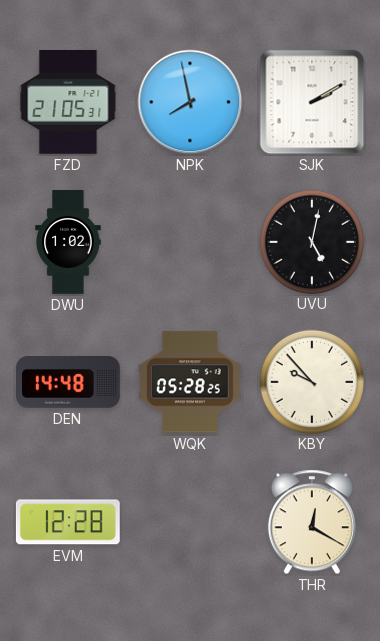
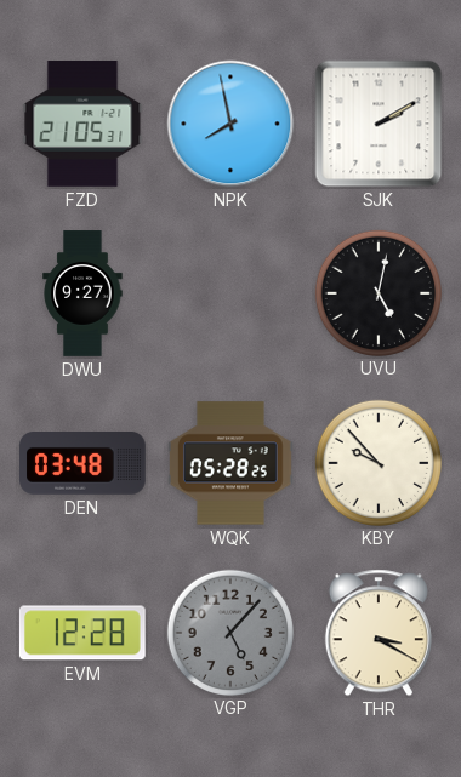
DWU: 1:02 -> 9:27 (82, 293)
DEN: 14:48 -> 03:48 (84, 464)
VGP: none -> 5:07 (231, 632)
THR: 12:20 -> 3:20 (379, 633)
